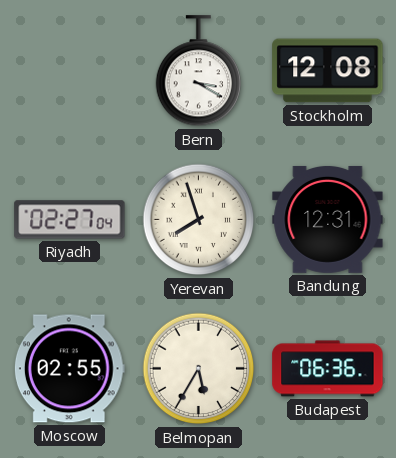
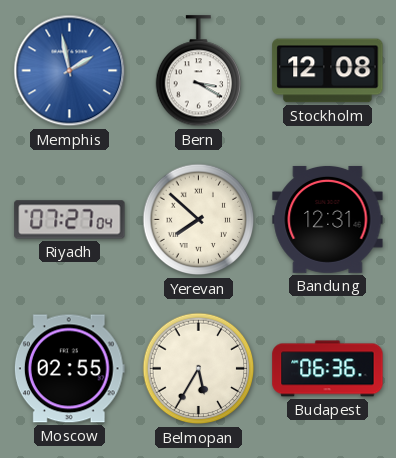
Memphis: none -> 1:58 (70, 71)
Riyadh: 02:27 -> 07:27 (70, 220)
Yerevan: 7:57 -> 7:52 (199, 220)
